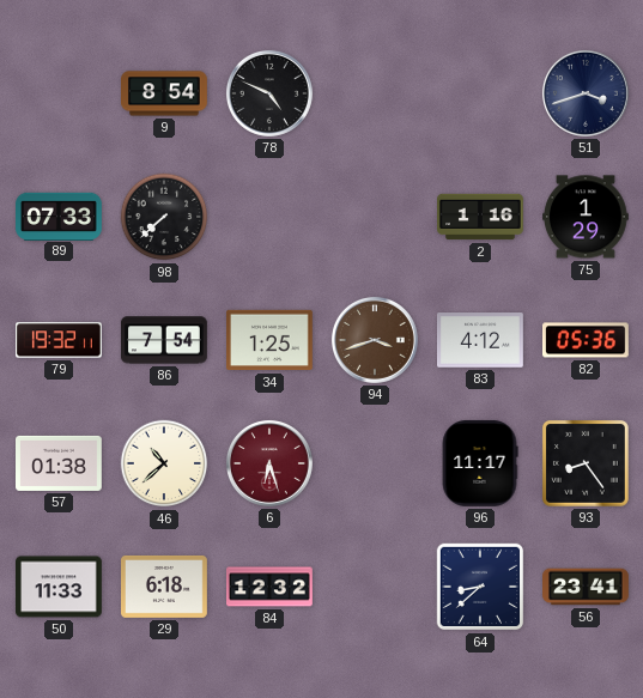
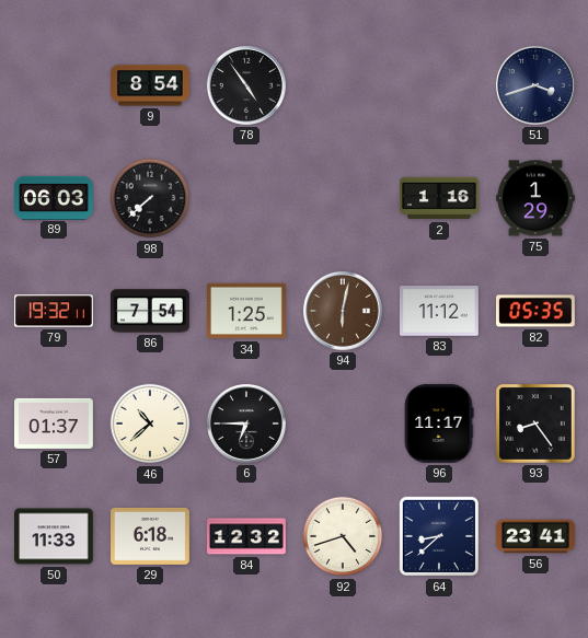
78: 4:49 -> 4:54 (246, 85)
89: 07:33 -> 06:03 (55, 197)
94: 3:42 -> 6:02 (343, 311)
83: 4:12 -> 11:12 (440, 311)
82: 05:36 -> 05:35 (537, 311)
57: 01:38 -> 01:37 (55, 424)
6: 6:27 -> 6:45 (246, 424)
6 dial: burgundy -> black (246, 424)
92: none -> 4:42 (343, 536)
